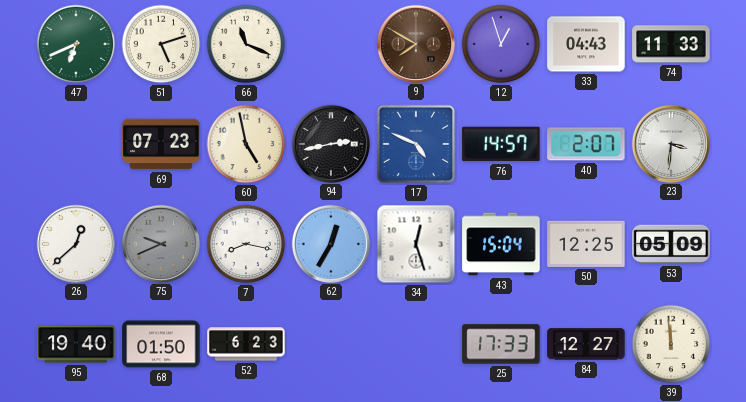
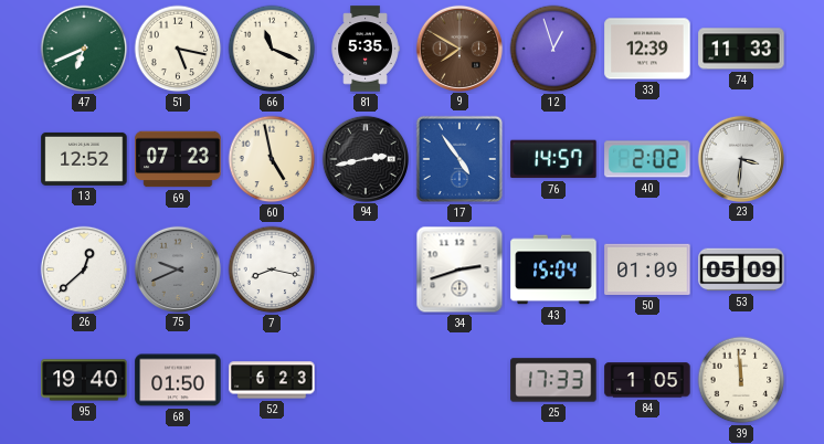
51: 5:12 -> 5:17 (178, 49)
81: none -> 5:35 (366, 49)
33: 04:43 -> 12:39 (647, 49)
13: none -> 12:52 (84, 159)
17: 4:49 -> 4:54 (459, 159)
40: 2:07 -> 2:02 (647, 159)
62: 12:35 -> none (330, 243)
34: 12:27 -> 2:42 (459, 269)
50: 12:25 -> 01:09 (647, 269)
84: 12:27 -> 1:05 (647, 380)
